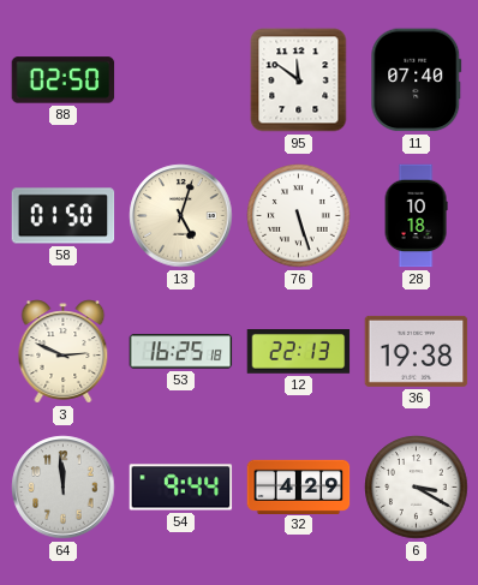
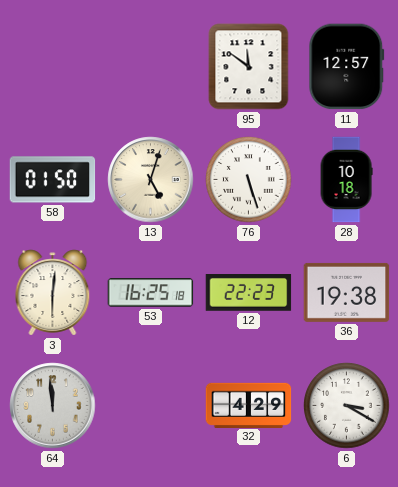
88: 02:50 -> none (64, 80)
11: 07:40 -> 12:57 (347, 67)
3: 2:49 -> 6:01 (53, 293)
12: 22:13 -> 22:23 (249, 293)
54: 9:44 -> none (181, 488)
